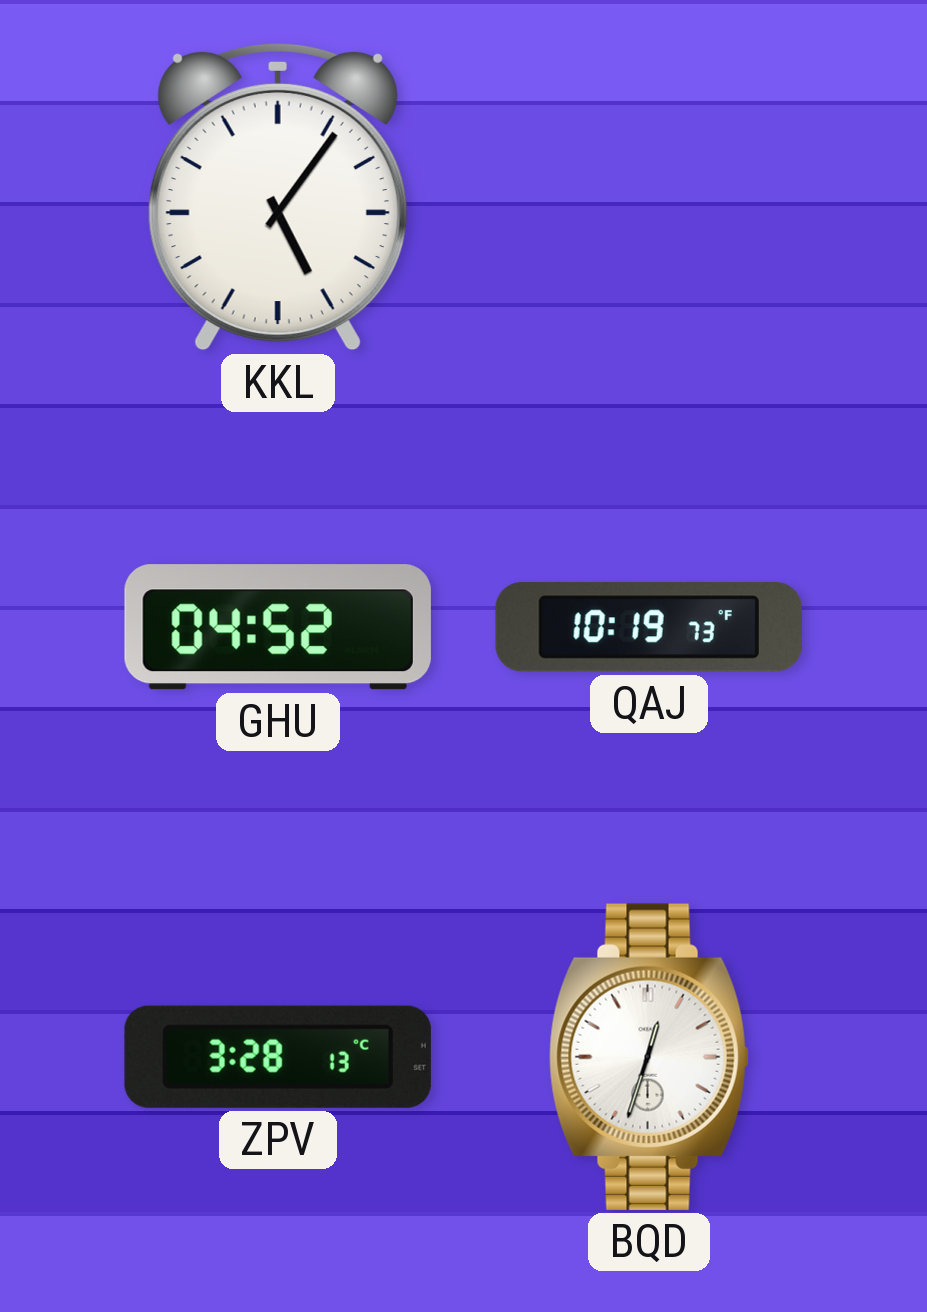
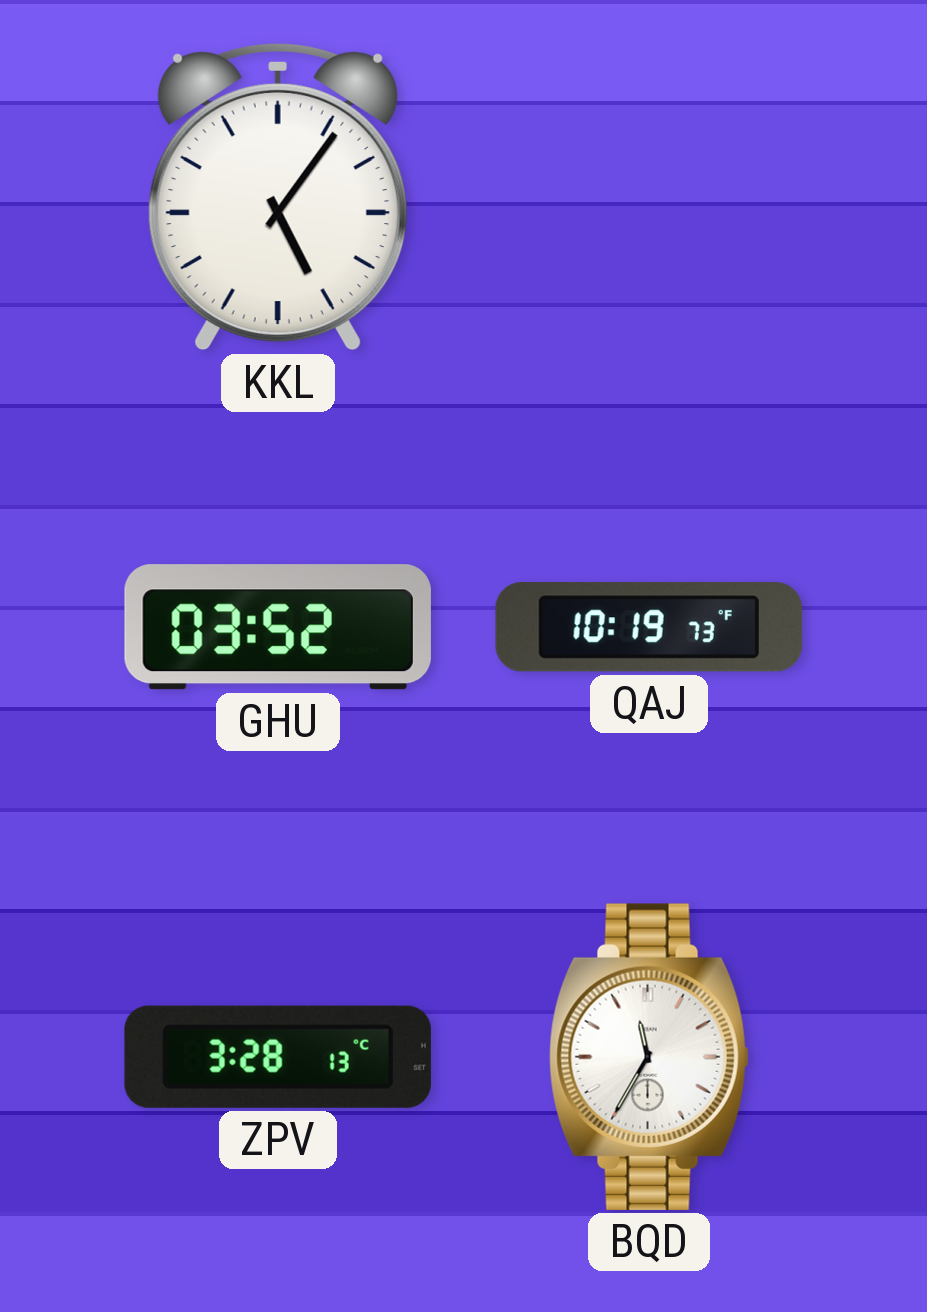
GHU: 04:52 -> 03:52 (278, 627)
BQD: 12:33 -> 11:35 (649, 1057)
